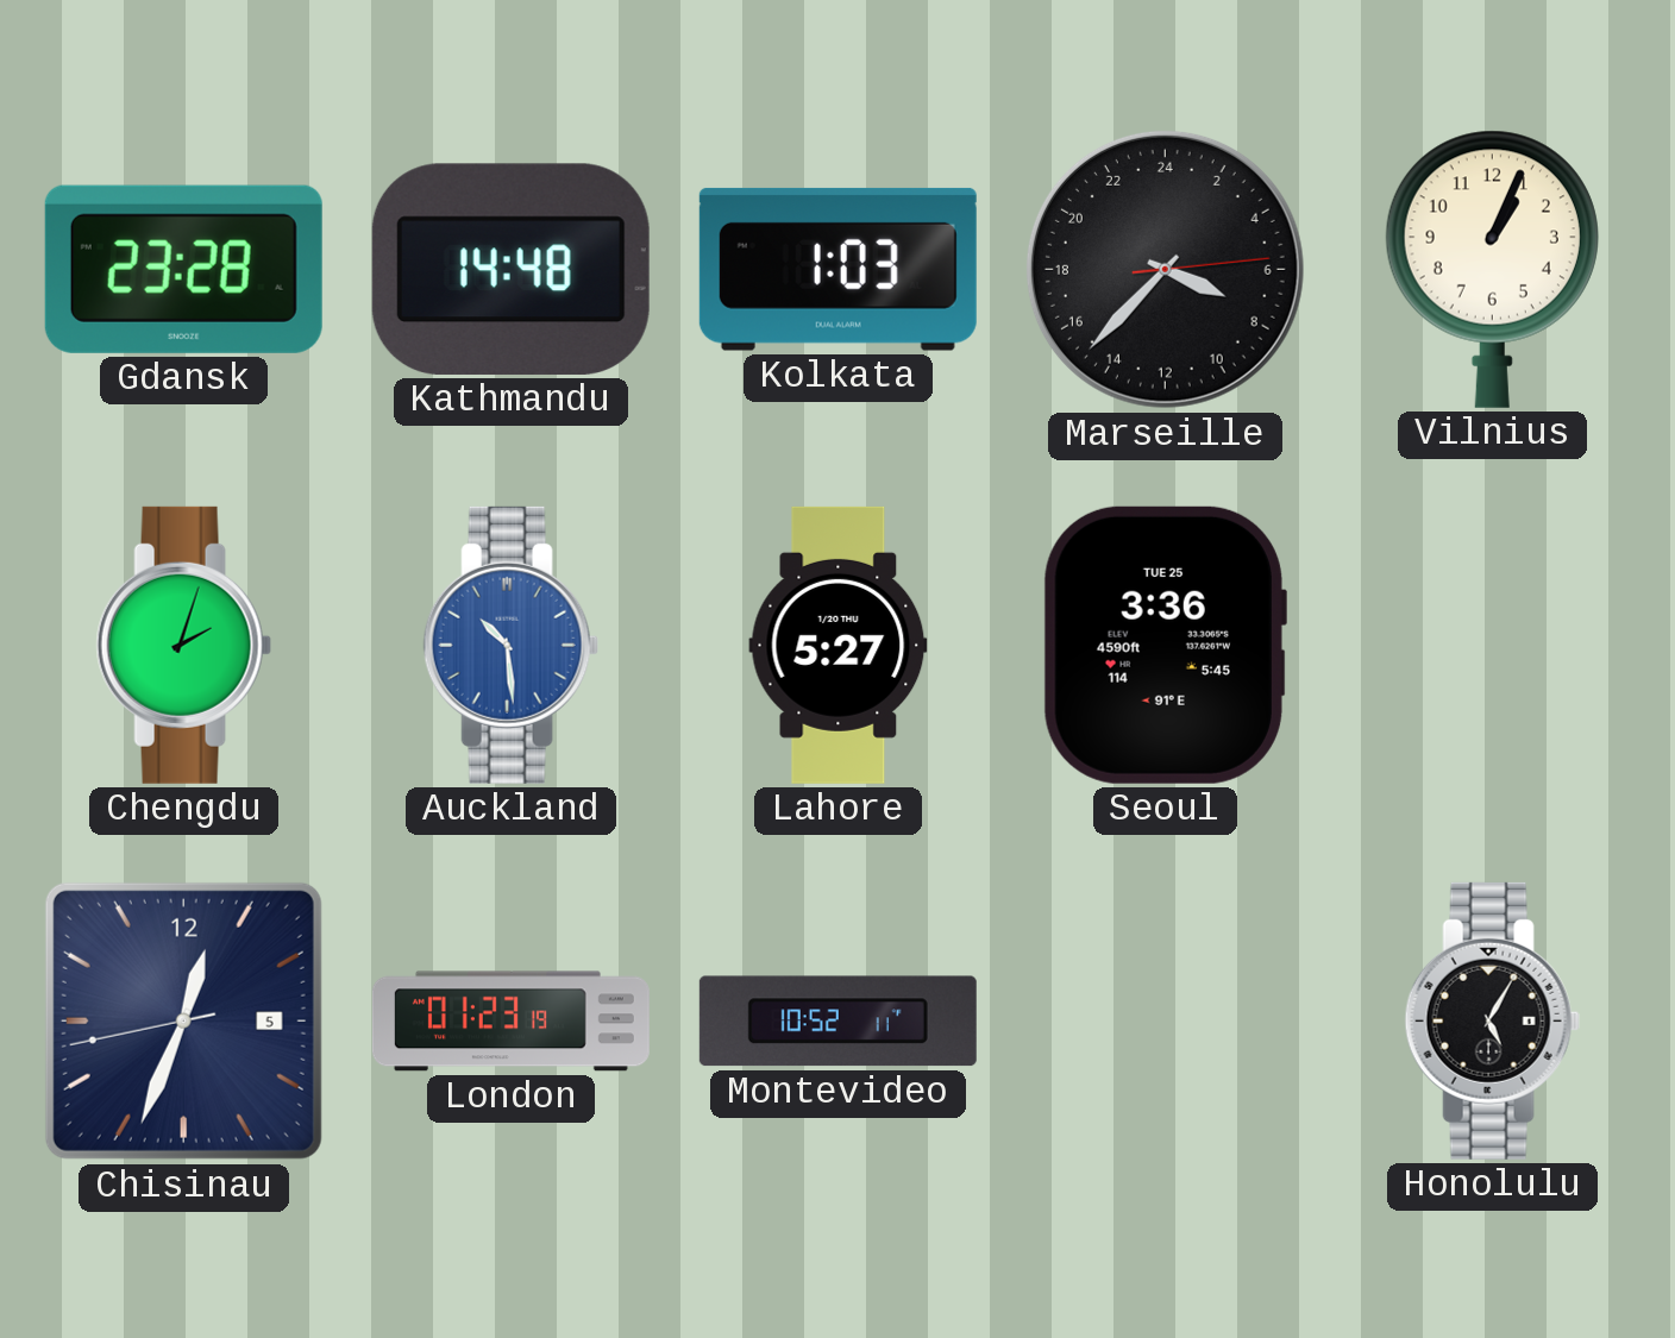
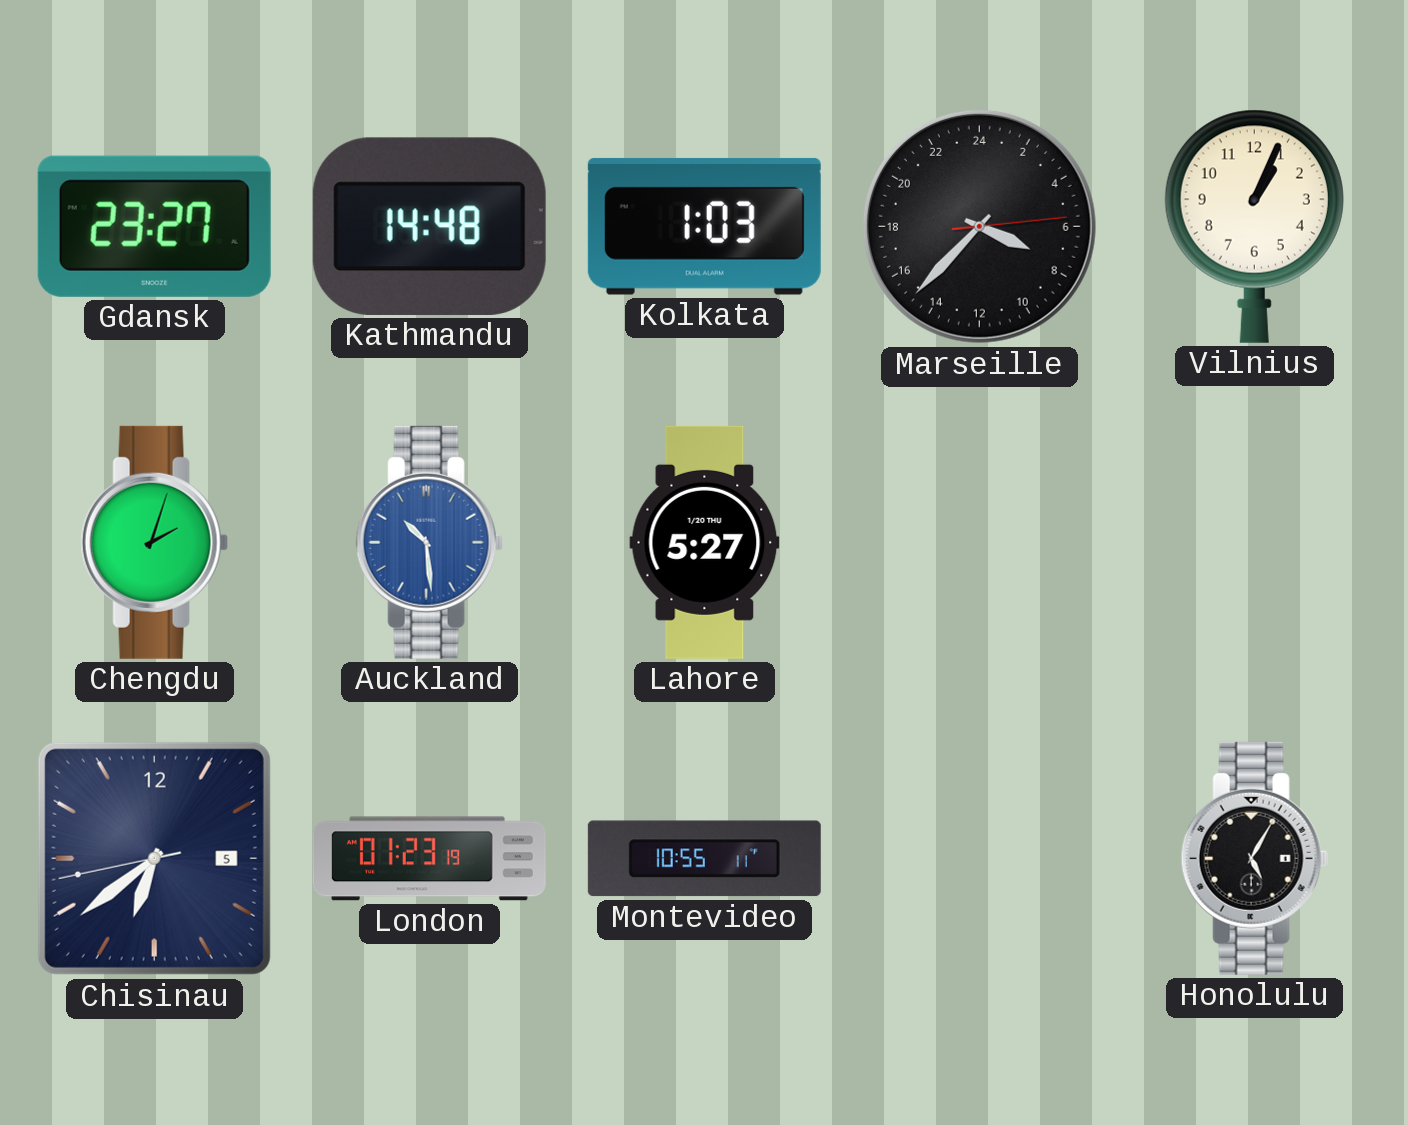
Gdansk: 23:28 -> 23:27 (154, 226)
Seoul: 3:36 -> none (1165, 645)
Chisinau: 12:33 -> 6:38 (154, 858)
Montevideo: 10:52 -> 10:55 (704, 859)
